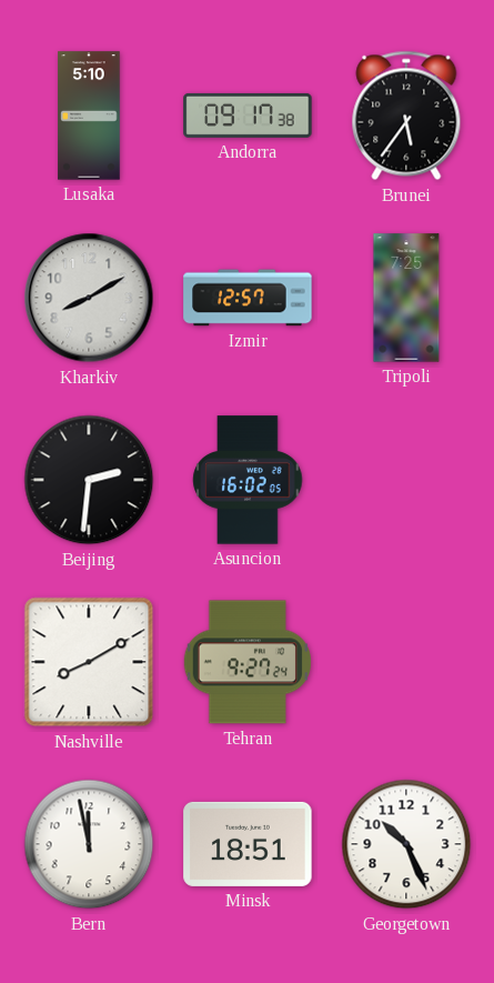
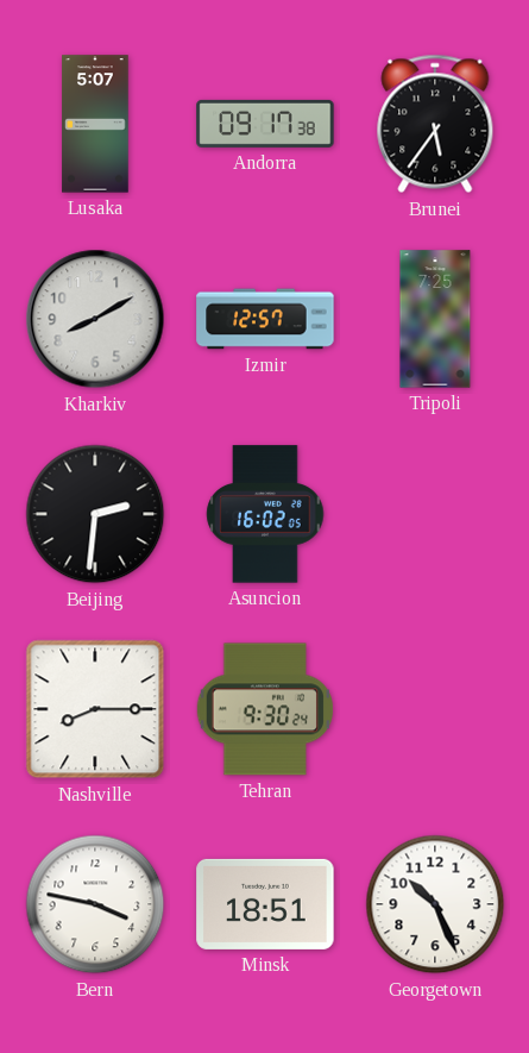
Lusaka: 5:10 -> 5:07 (95, 124)
Nashville: 8:10 -> 8:15 (95, 709)
Tehran: 9:27 -> 9:30 (265, 709)
Bern: 11:58 -> 3:47 (95, 904)
